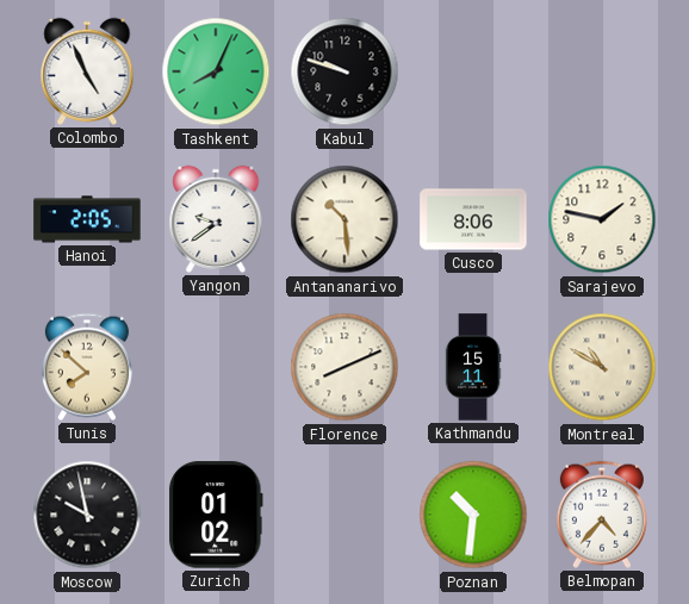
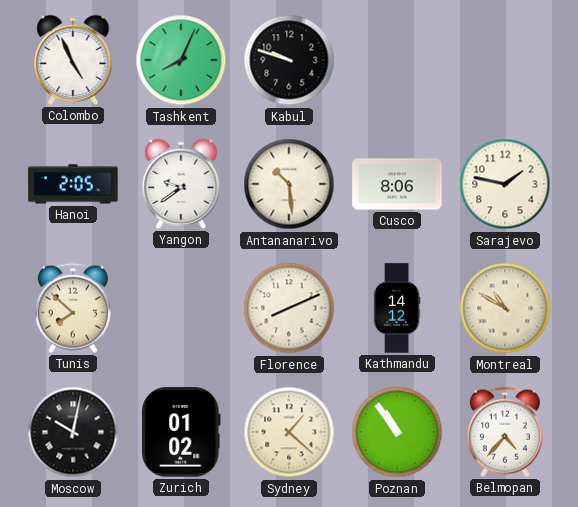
Kathmandu: 15:11 -> 14:12 (397, 308)
Moscow: 9:58 -> 10:02 (73, 432)
Sydney: none -> 1:22 (289, 432)
Poznan: 10:31 -> 10:54 (397, 432)
